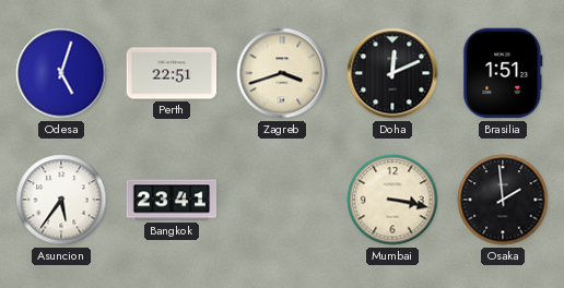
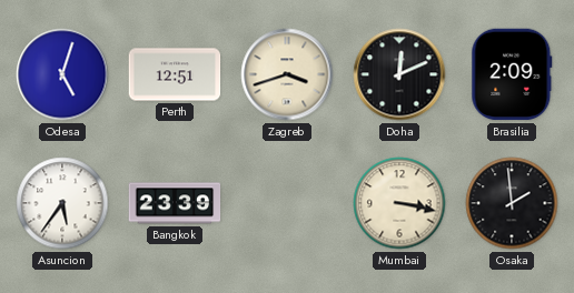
Perth: 22:51 -> 12:51 (175, 74)
Brasilia: 1:51 -> 2:09 (512, 74)
Bangkok: 23:41 -> 23:39 (175, 203)
